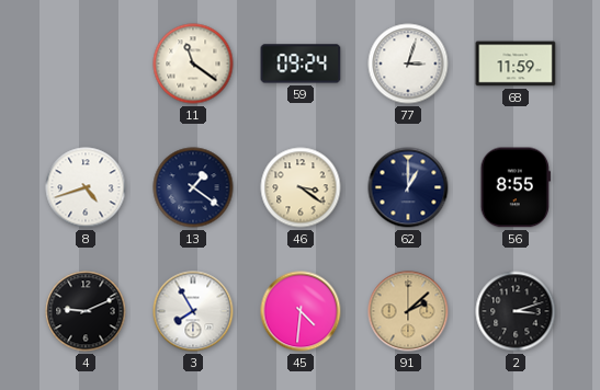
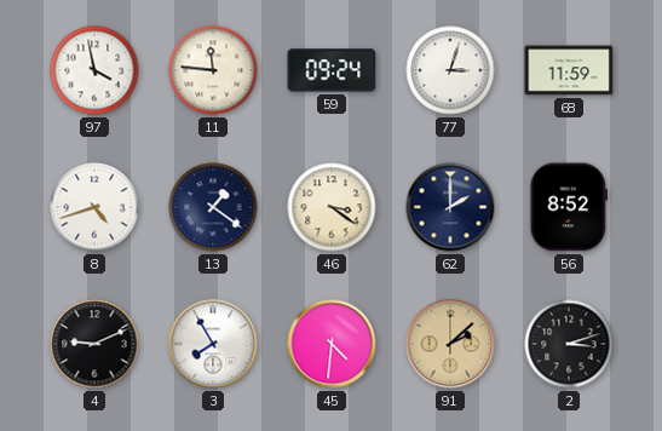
97: none -> 3:58 (94, 70)
11: 11:21 -> 11:46 (213, 70)
62: 1:00 -> 2:00 (450, 207)
56: 8:55 -> 8:52 (569, 207)
